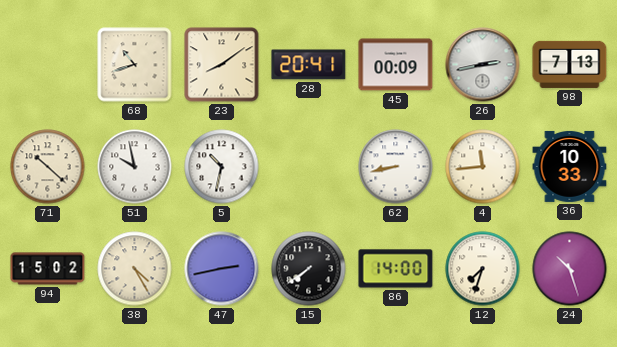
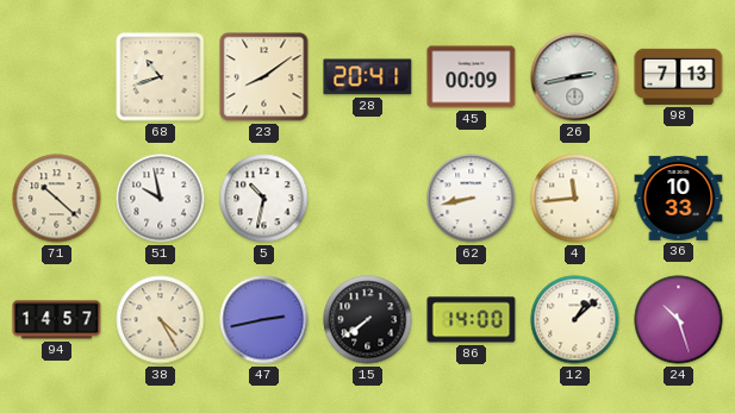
94: 15:02 -> 14:57 (57, 320)
12: 7:33 -> 1:08 (575, 320)
